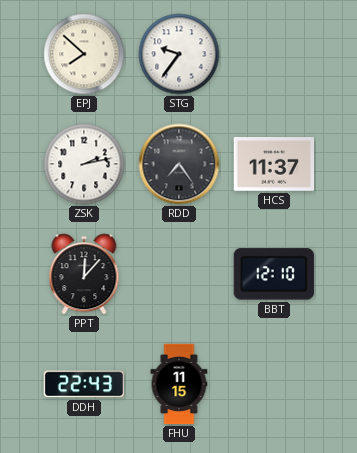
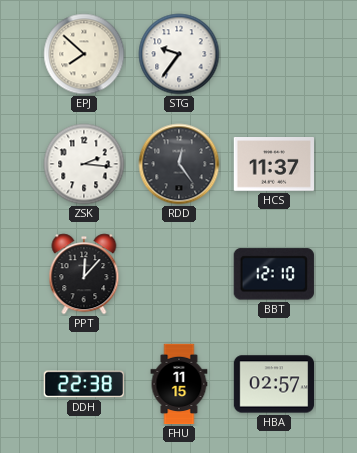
ZSK: 2:13 -> 2:16 (84, 164)
RDD: 7:24 -> 12:24 (179, 164)
DDH: 22:43 -> 22:38 (83, 384)
HBA: none -> 02:57 (274, 384)
